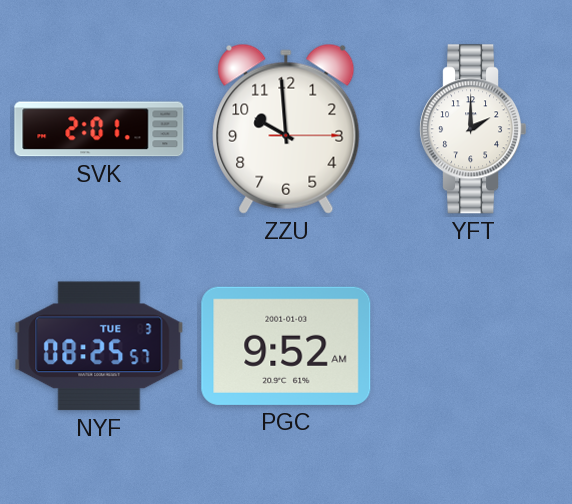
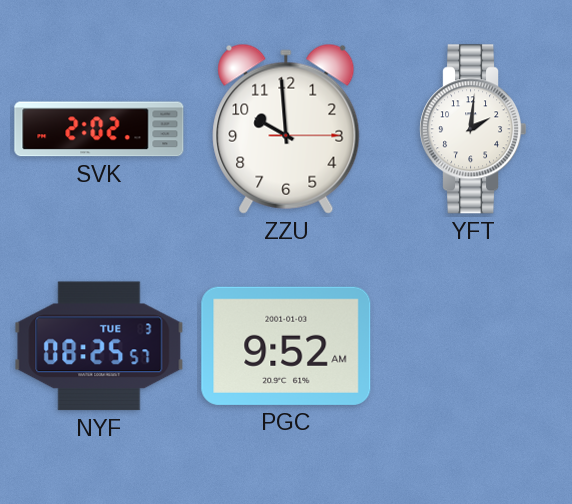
SVK: 2:01 -> 2:02 (99, 129)
YFT: 2:00 -> 2:01 (474, 129)
